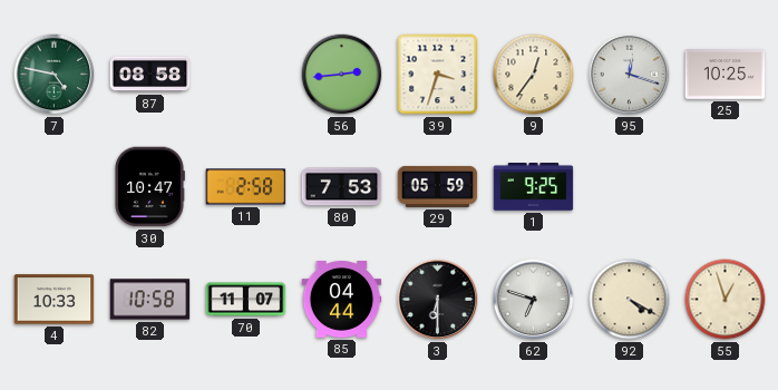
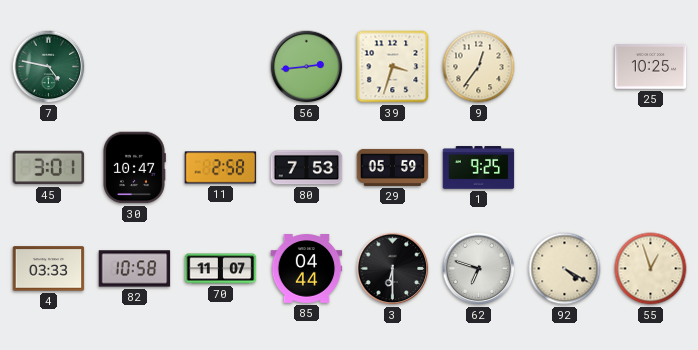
87: 08:58 -> none (150, 75)
95: 12:18 -> none (630, 75)
45: none -> 3:01 (49, 168)
4: 10:33 -> 03:33 (49, 269)
